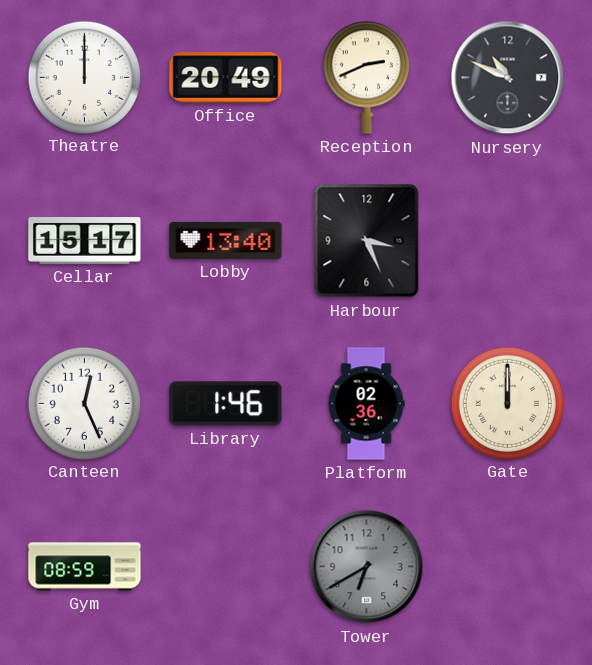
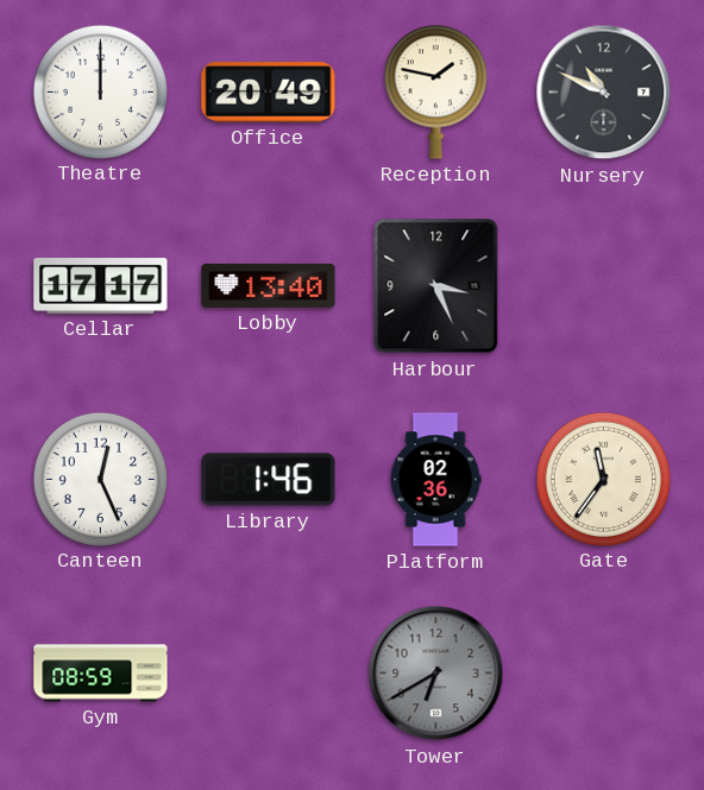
Reception: 2:41 -> 1:47 (435, 91)
Cellar: 15:17 -> 17:17 (101, 286)
Gate: 12:00 -> 11:36 (603, 479)
